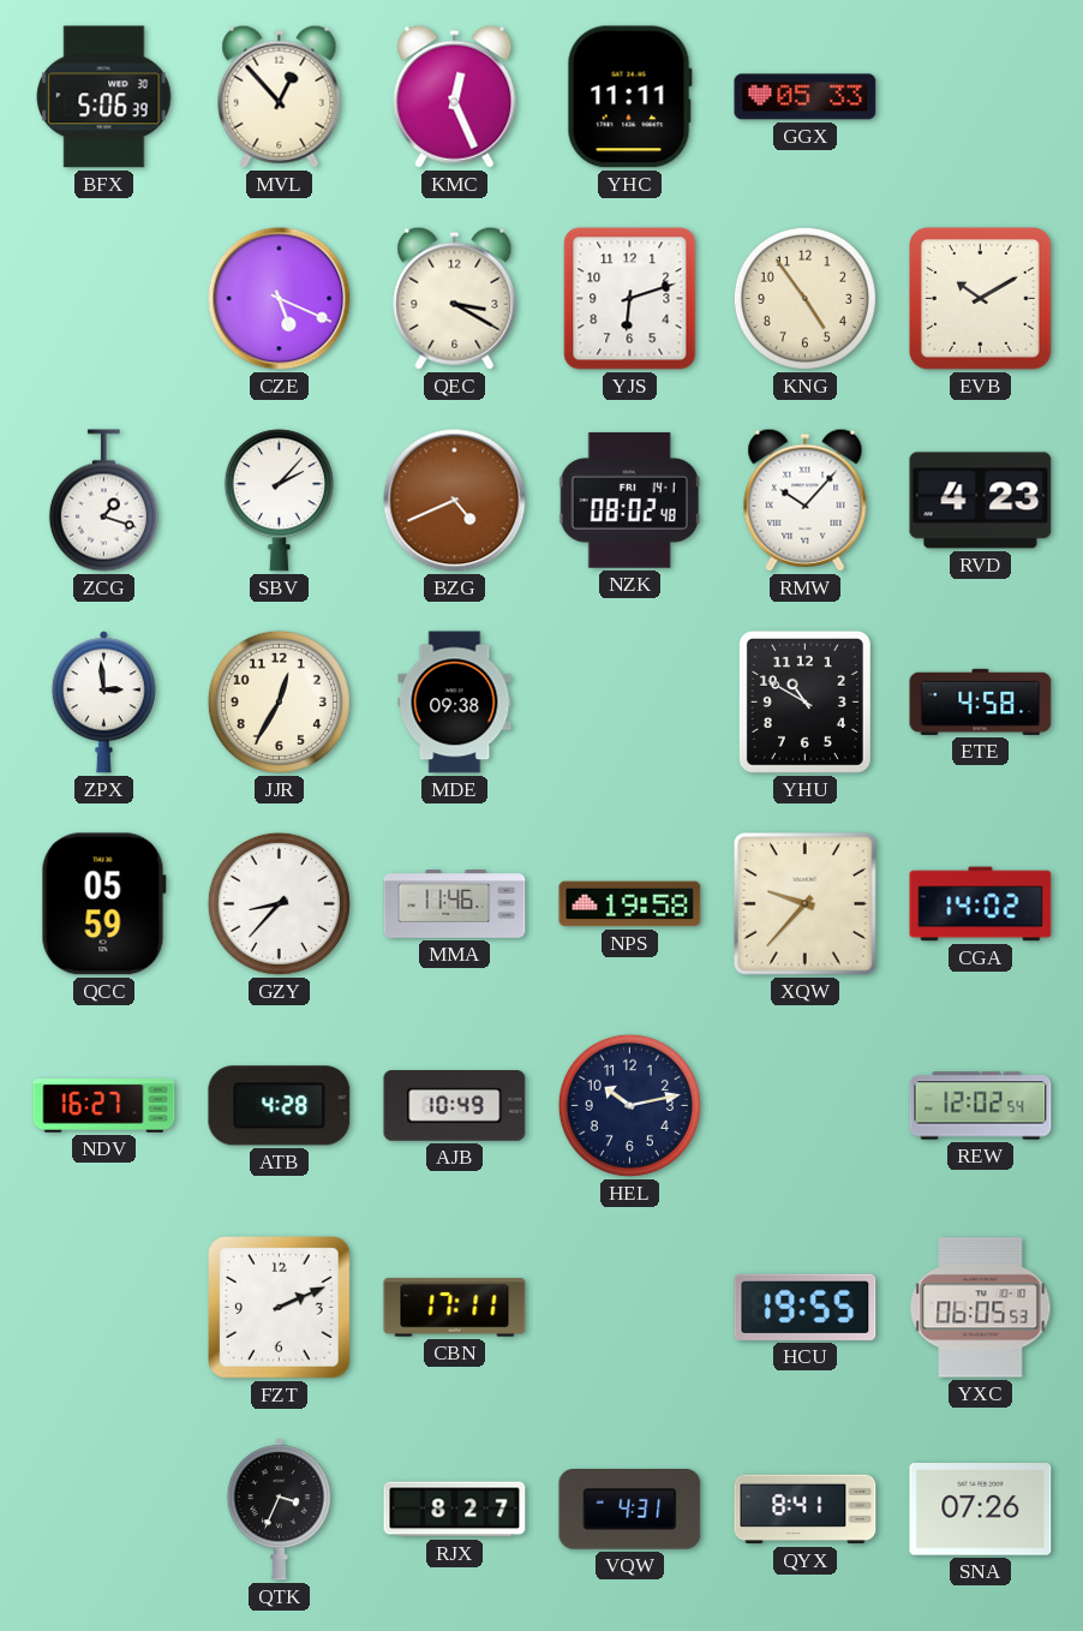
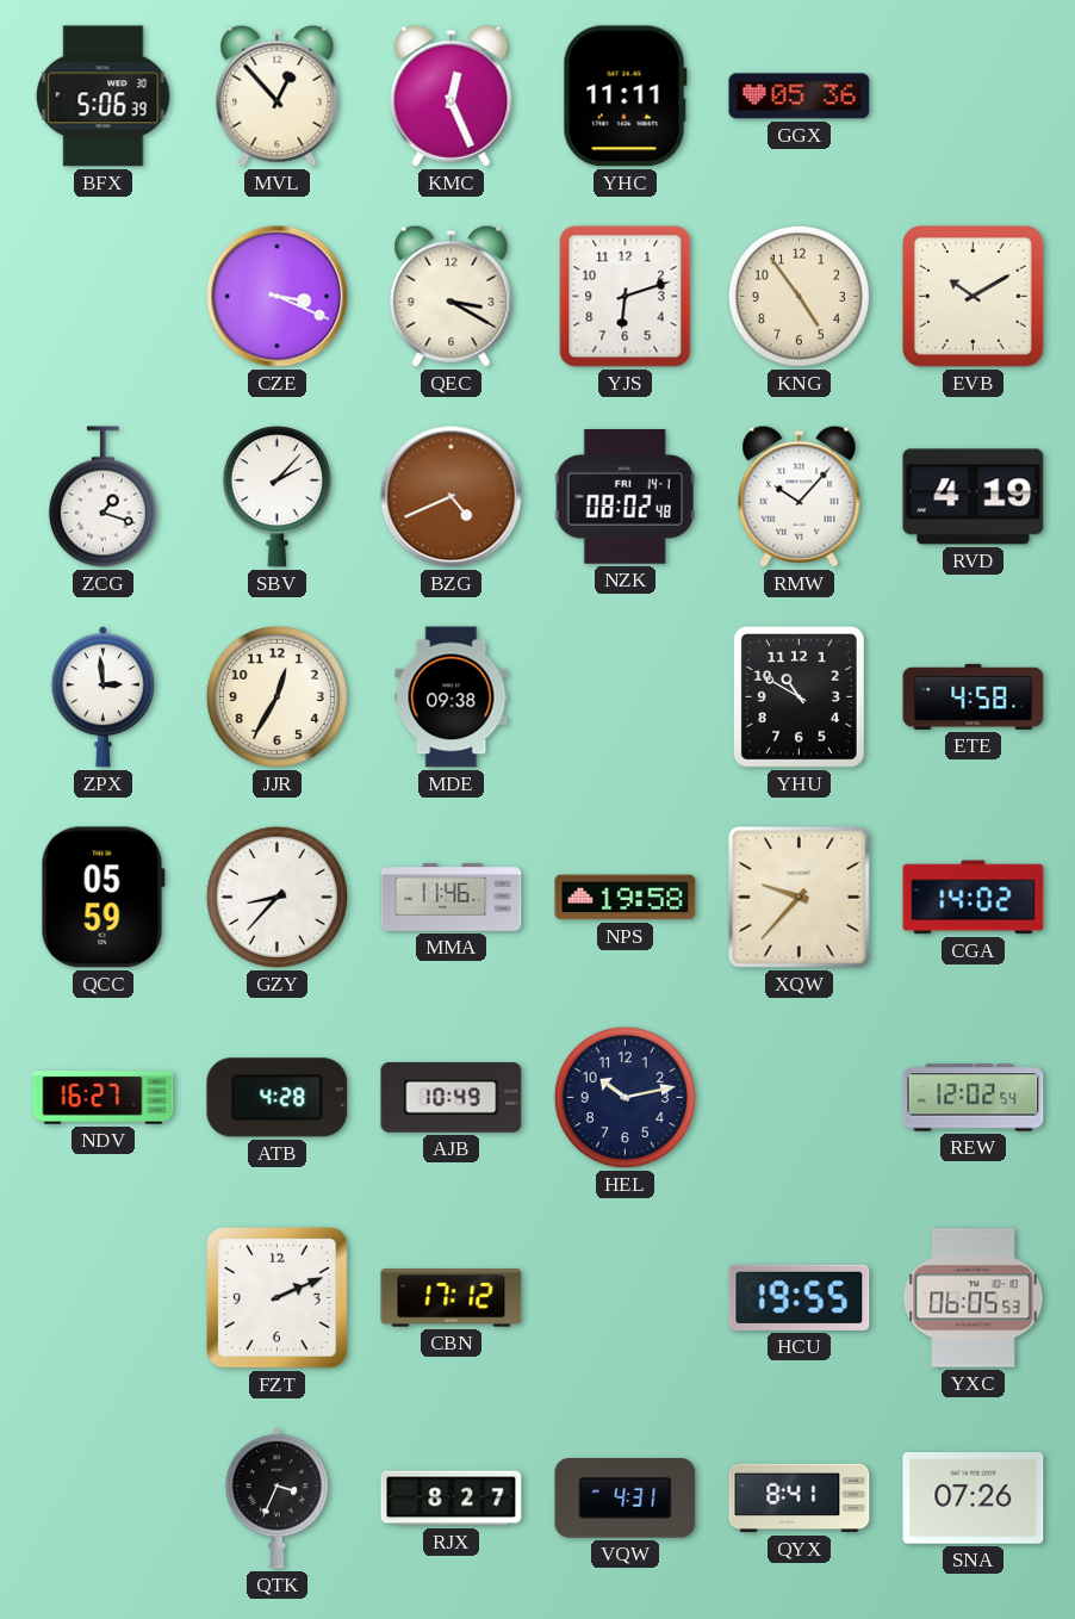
GGX: 05:33 -> 05:36 (800, 97)
CZE: 5:19 -> 3:19 (278, 297)
RVD: 4:23 -> 4:19 (974, 497)
CBN: 17:11 -> 17:12 (452, 1298)
